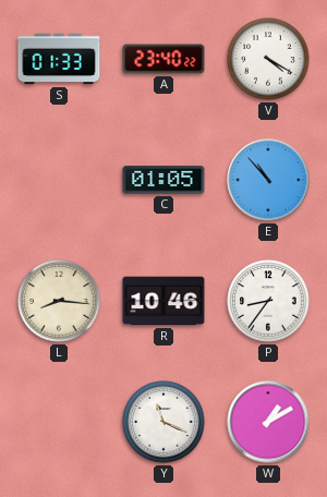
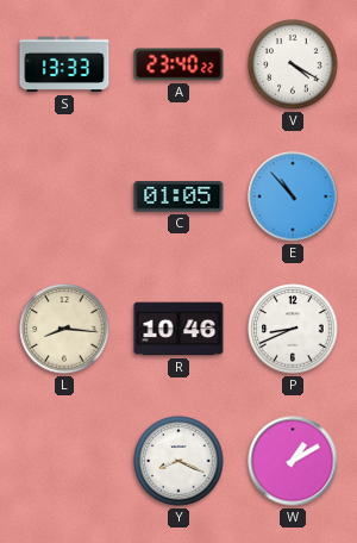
S: 01:33 -> 13:33 (64, 64)
P: 8:36 -> 8:41 (293, 329)
Y: 11:19 -> 8:19 (178, 461)
